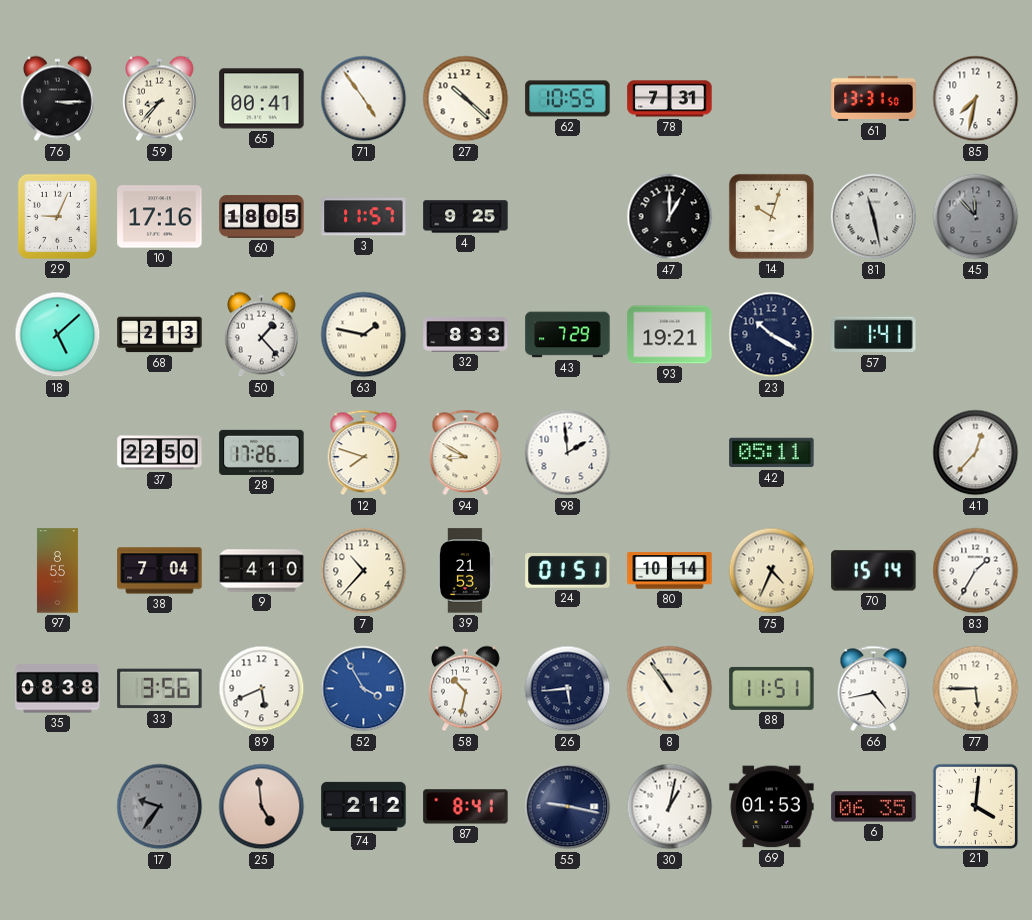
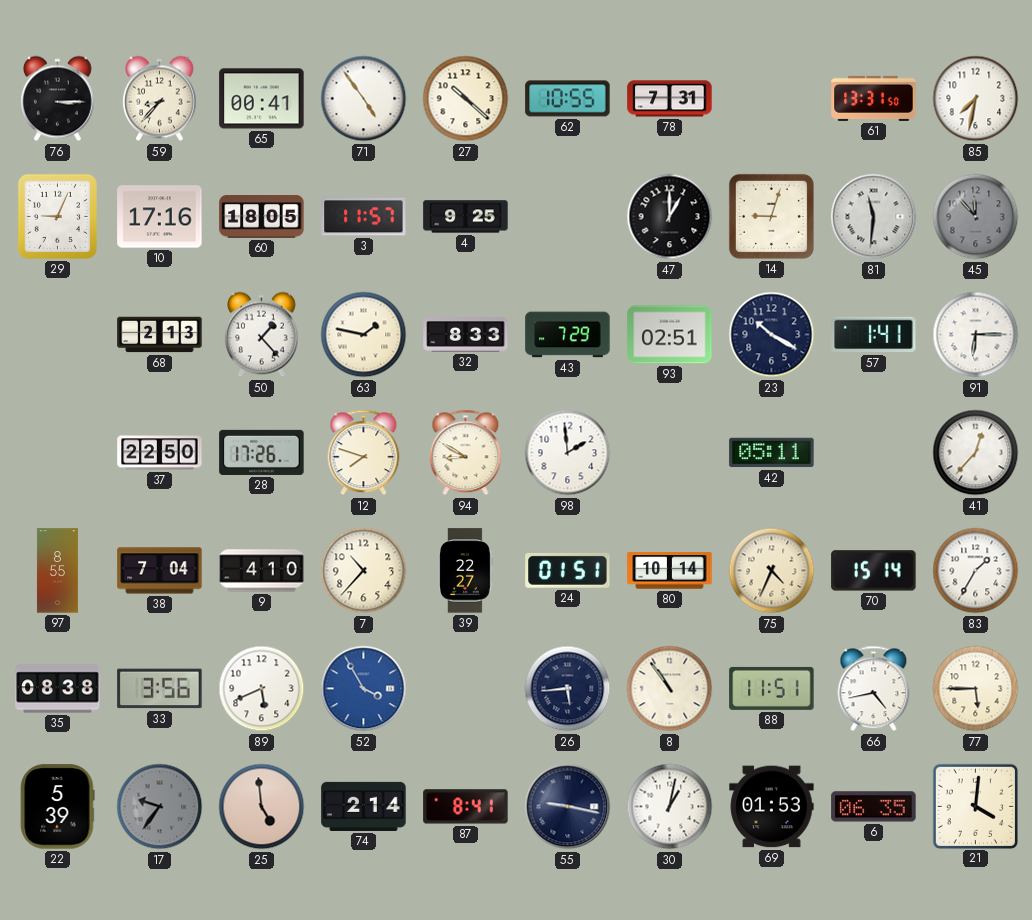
14: 10:03 -> 9:03 (771, 216)
81: 11:28 -> 11:31 (874, 217)
18: 5:08 -> none (58, 335)
93: 19:21 -> 02:51 (670, 335)
91: none -> 6:15 (976, 335)
39: 21:53 -> 22:27 (465, 571)
58: 10:32 -> none (466, 689)
22: none -> 5:39 (58, 807)
74: 2:12 -> 2:14 (364, 806)
